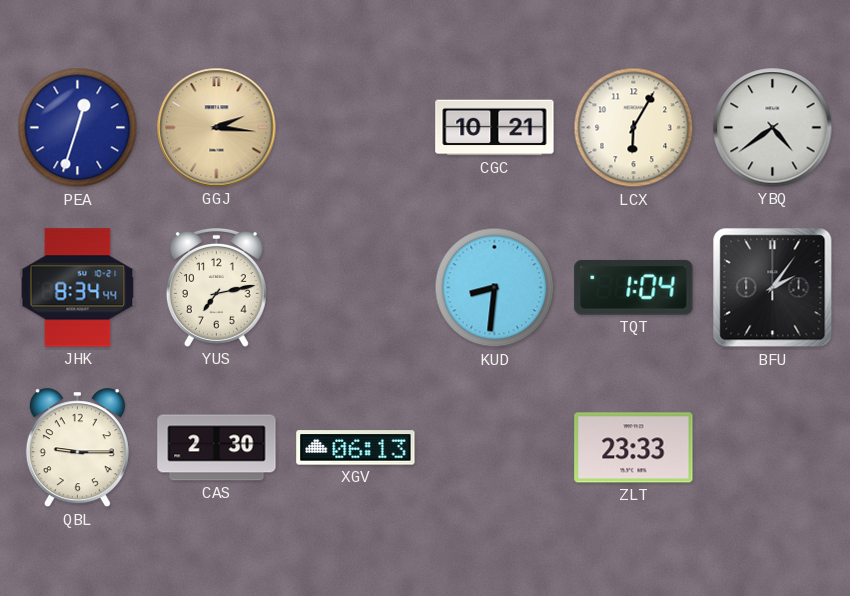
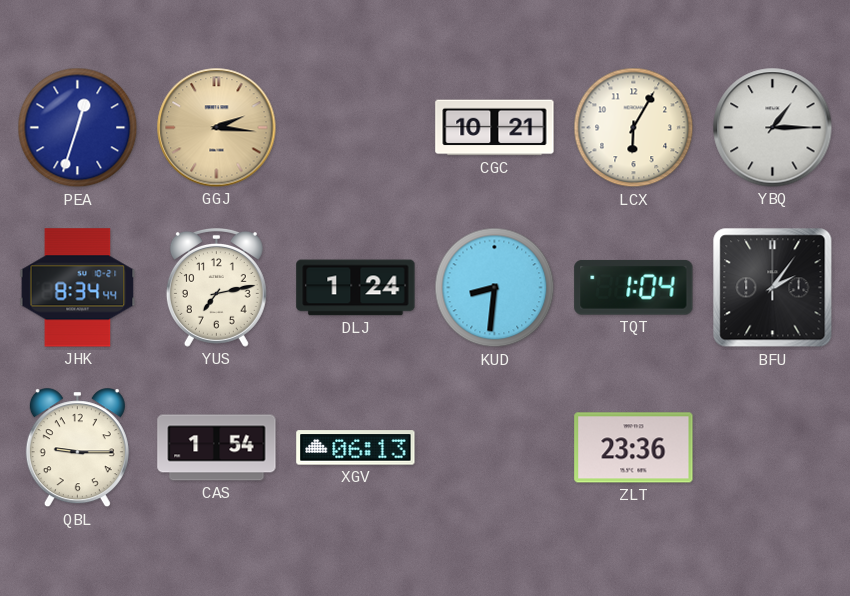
YBQ: 4:39 -> 1:15 (773, 128)
DLJ: none -> 1:24 (356, 288)
CAS: 2:30 -> 1:54 (217, 448)
ZLT: 23:33 -> 23:36 (634, 448)
